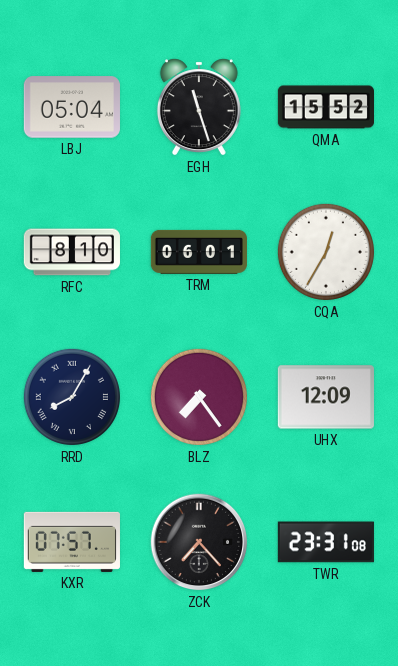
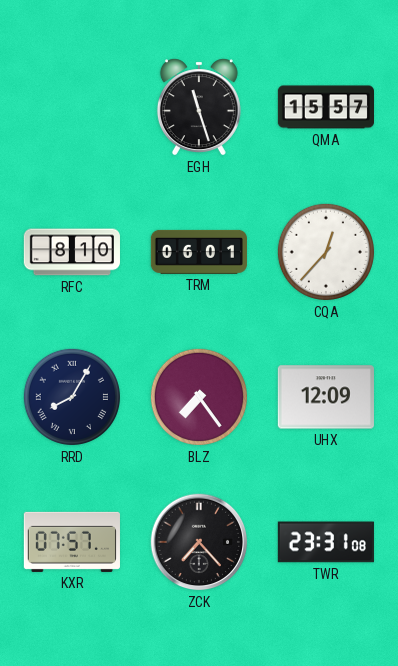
LBJ: 05:04 -> none (72, 107)
QMA: 15:52 -> 15:57 (325, 107)
CQA: 12:35 -> 12:37 (326, 252)
